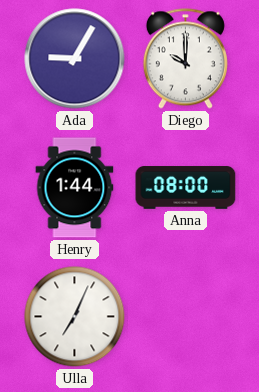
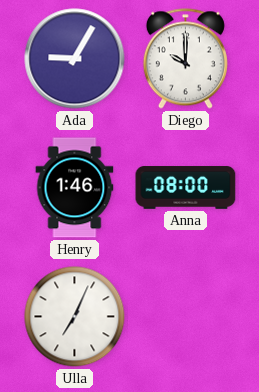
Henry: 1:44 -> 1:46 (75, 188)
